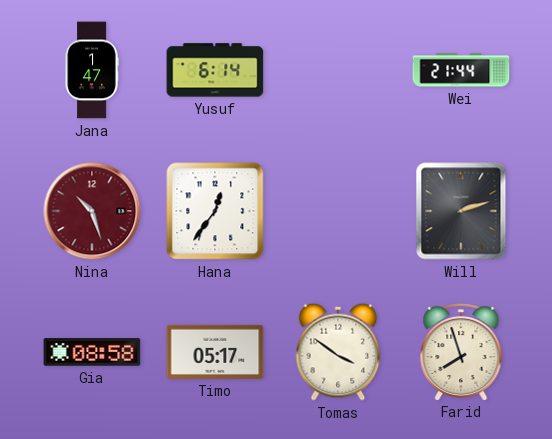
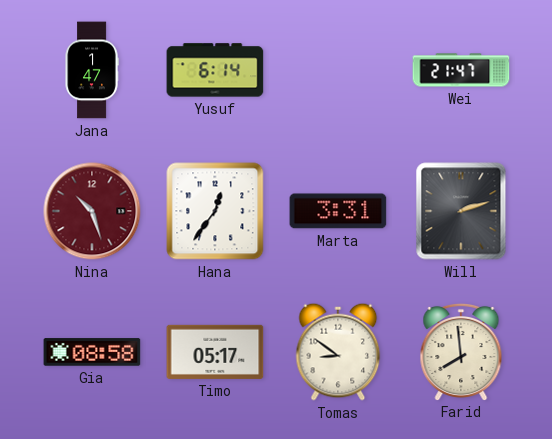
Wei: 21:44 -> 21:47 (461, 70)
Marta: none -> 3:31 (338, 211)
Tomas: 3:51 -> 8:51 (338, 352)
Farid: 7:57 -> 7:59 (461, 351)
